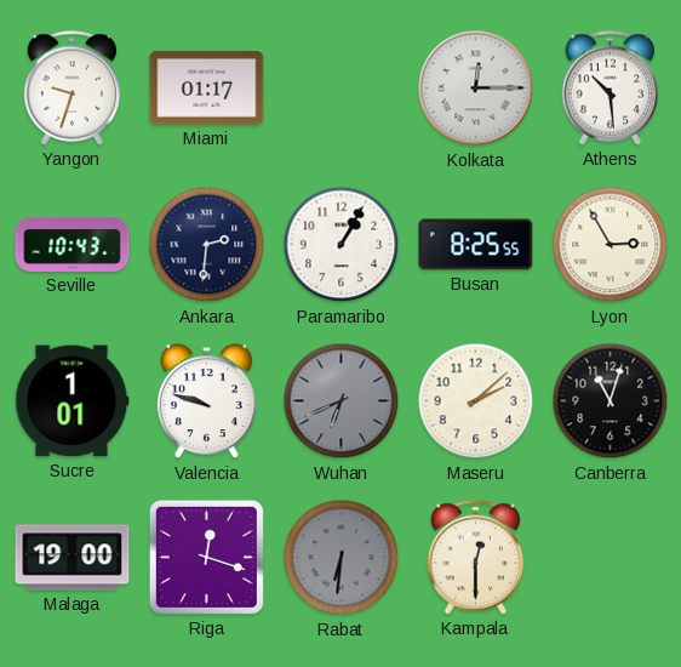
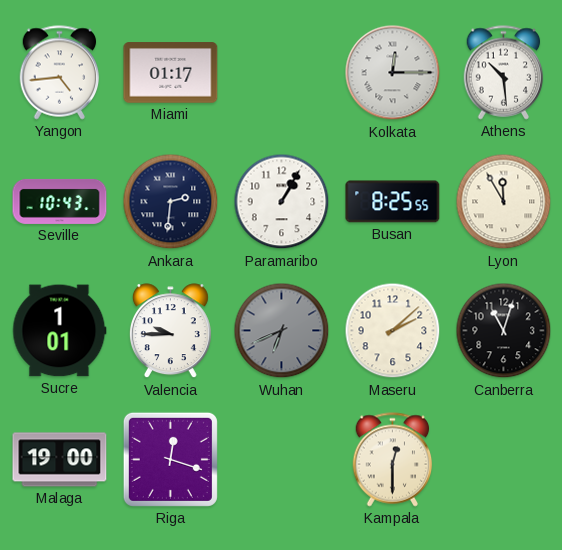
Yangon: 9:33 -> 4:44 (60, 73)
Lyon: 2:55 -> 11:55 (504, 202)
Valencia: 9:48 -> 9:45 (170, 331)
Rabat: 6:31 -> none (342, 558)
